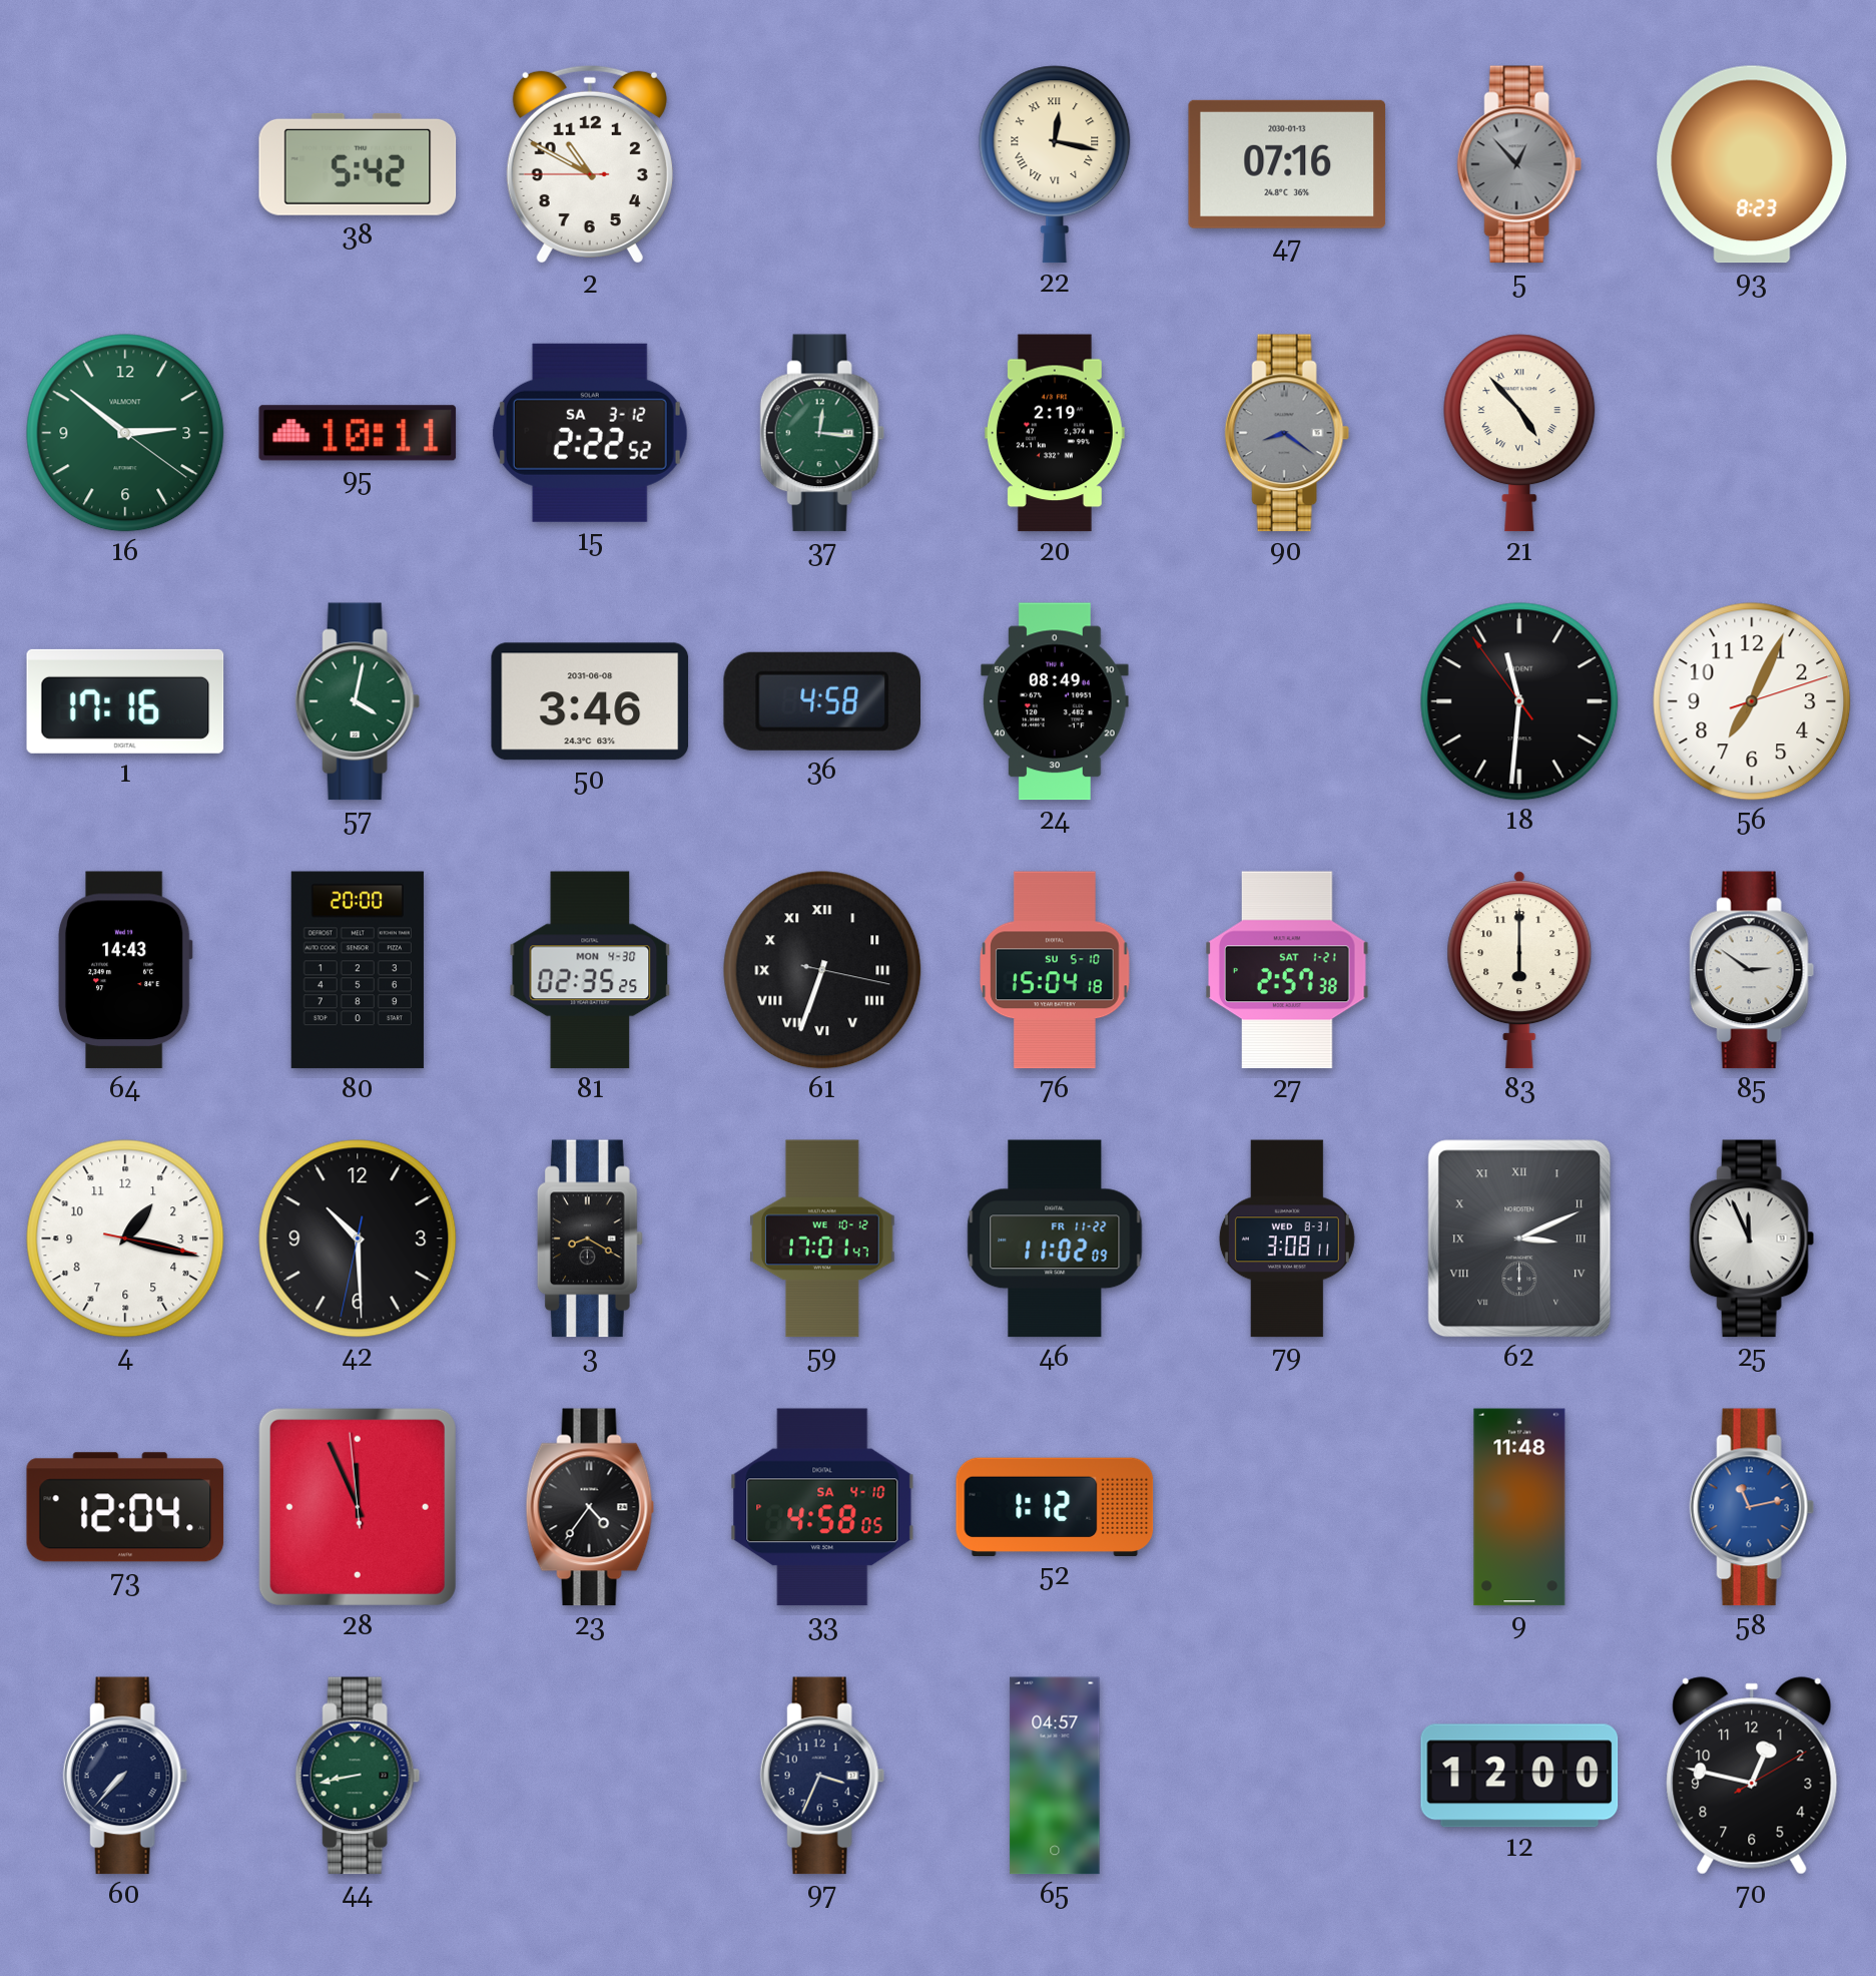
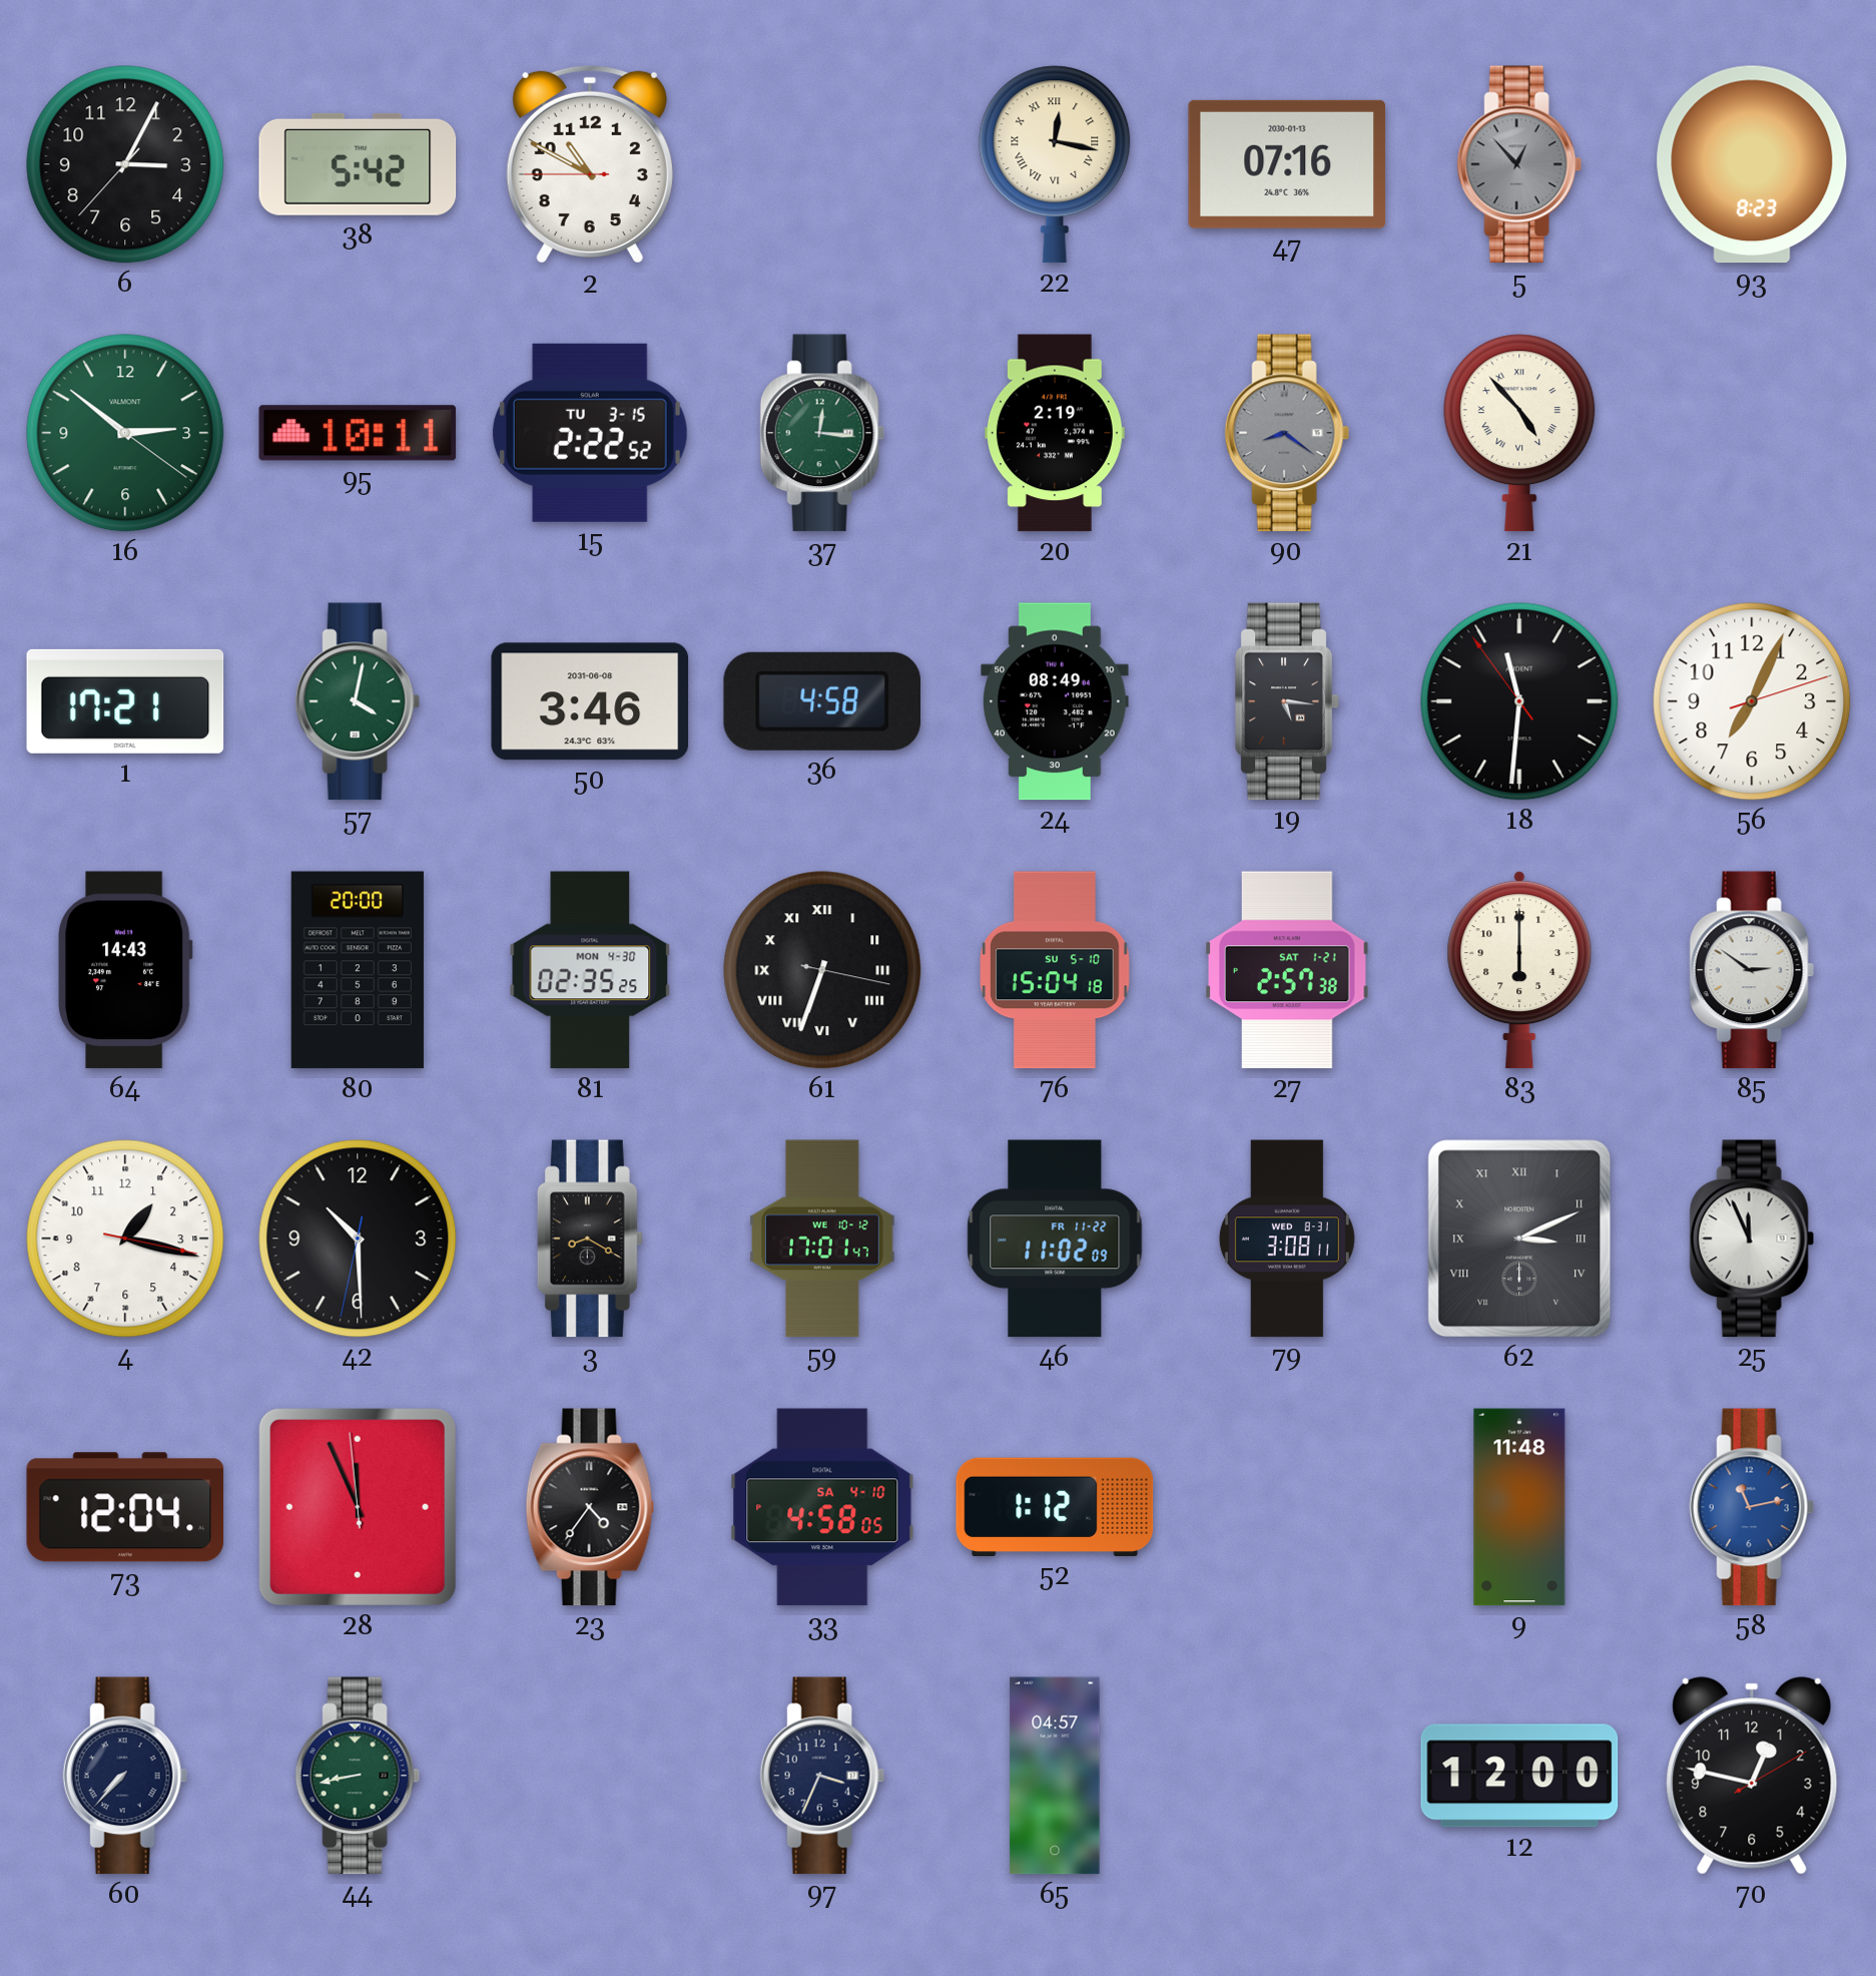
6: none -> 3:04 (125, 164)
15 date: SA 3-12 -> TU 3-15 (590, 433)
1: 17:16 -> 17:21 (125, 701)
19: none -> 5:16 (1287, 701)
